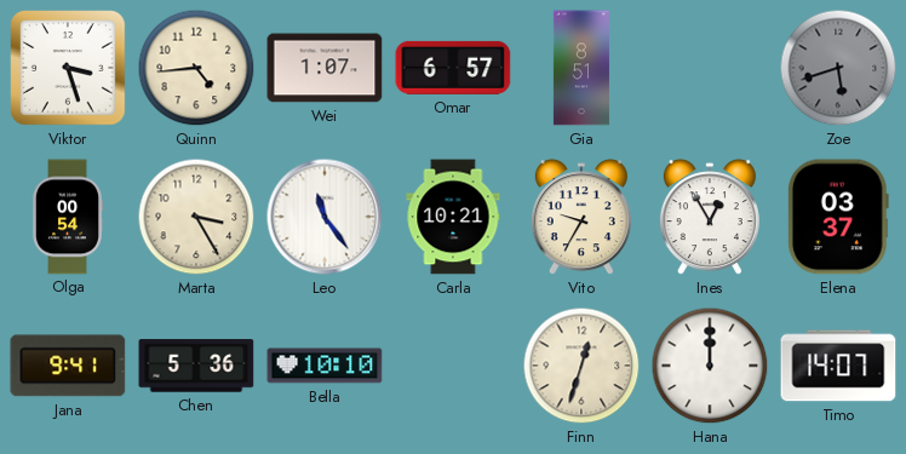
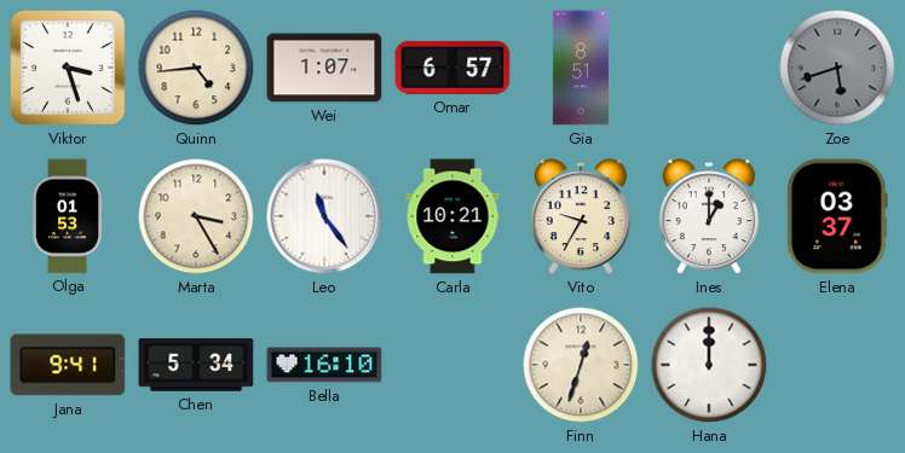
Olga: 00:54 -> 01:53 (68, 216)
Ines: 12:55 -> 1:00 (709, 217)
Chen: 5:36 -> 5:34 (196, 365)
Bella: 10:10 -> 16:10 (324, 365)
Timo: 14:07 -> none (838, 366)
